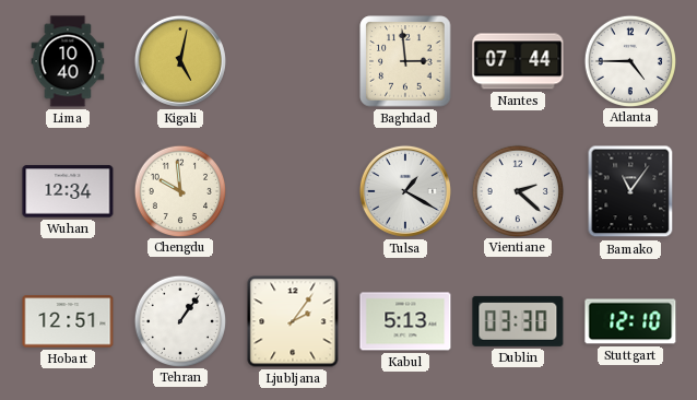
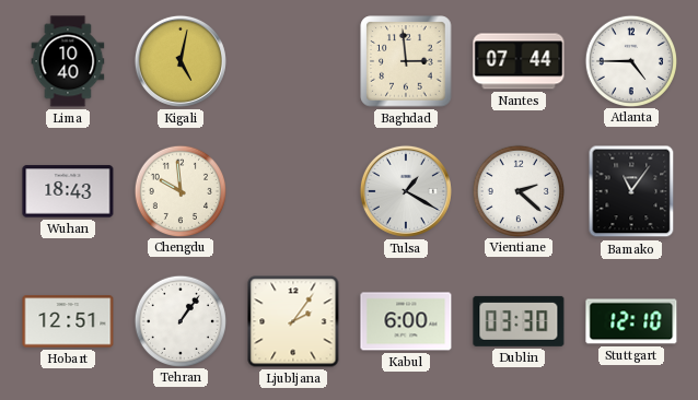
Wuhan: 12:34 -> 18:43 (68, 191)
Kabul: 5:13 -> 6:00 (406, 321)
